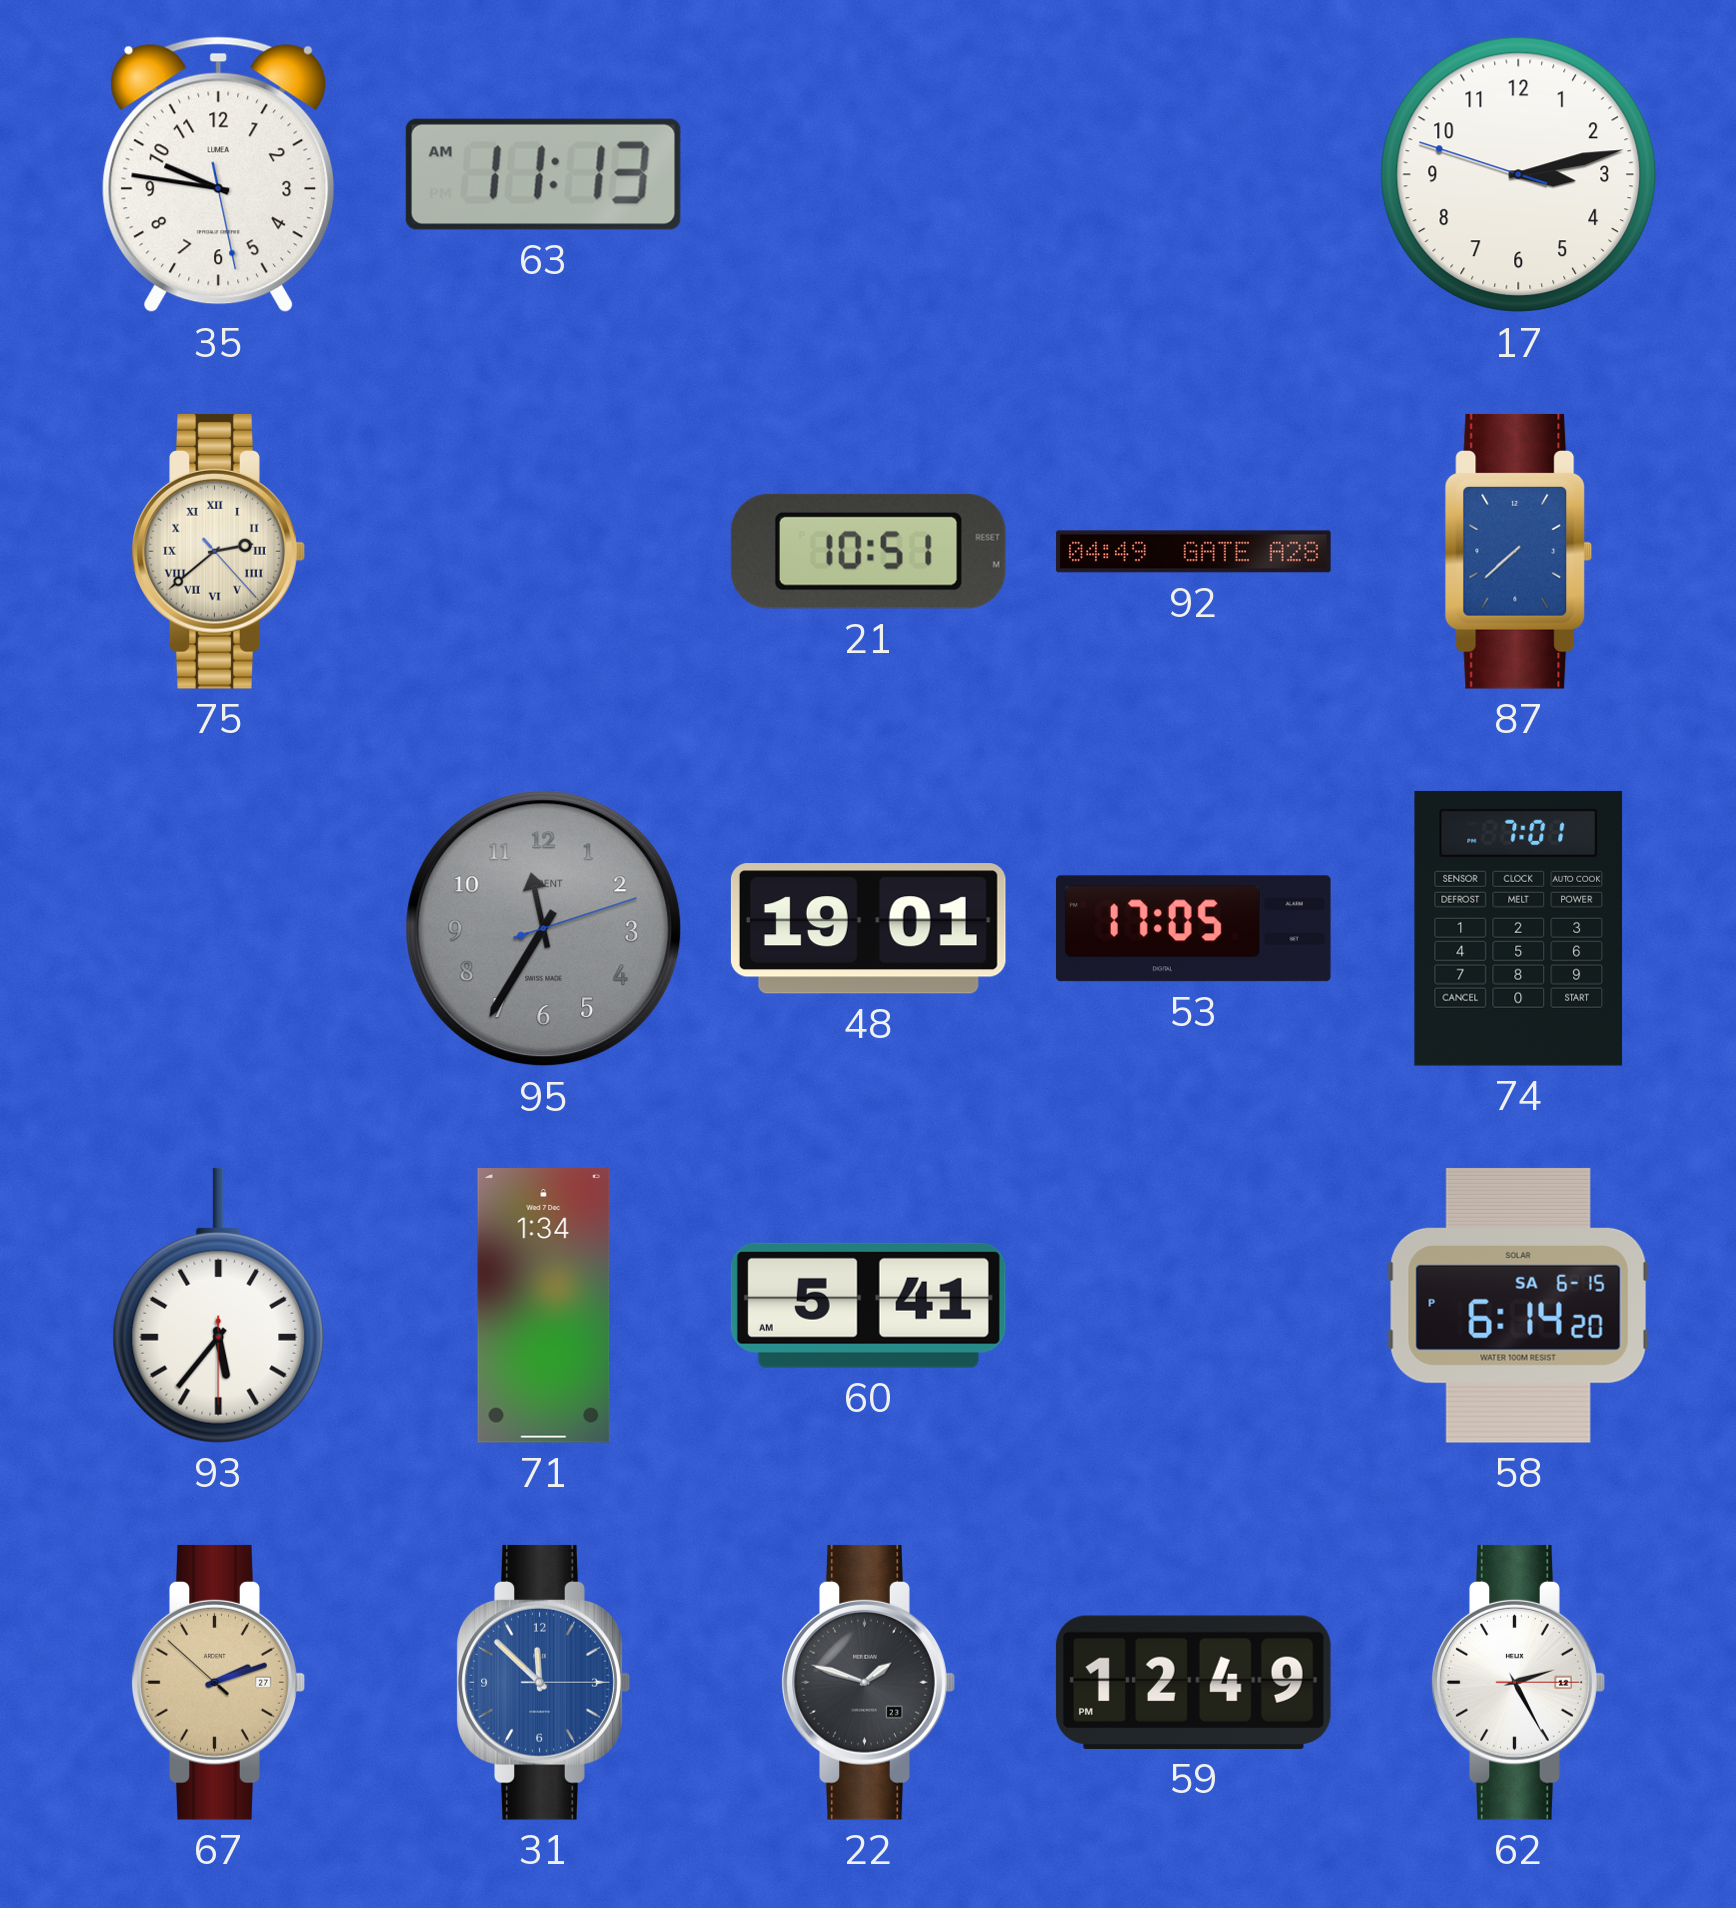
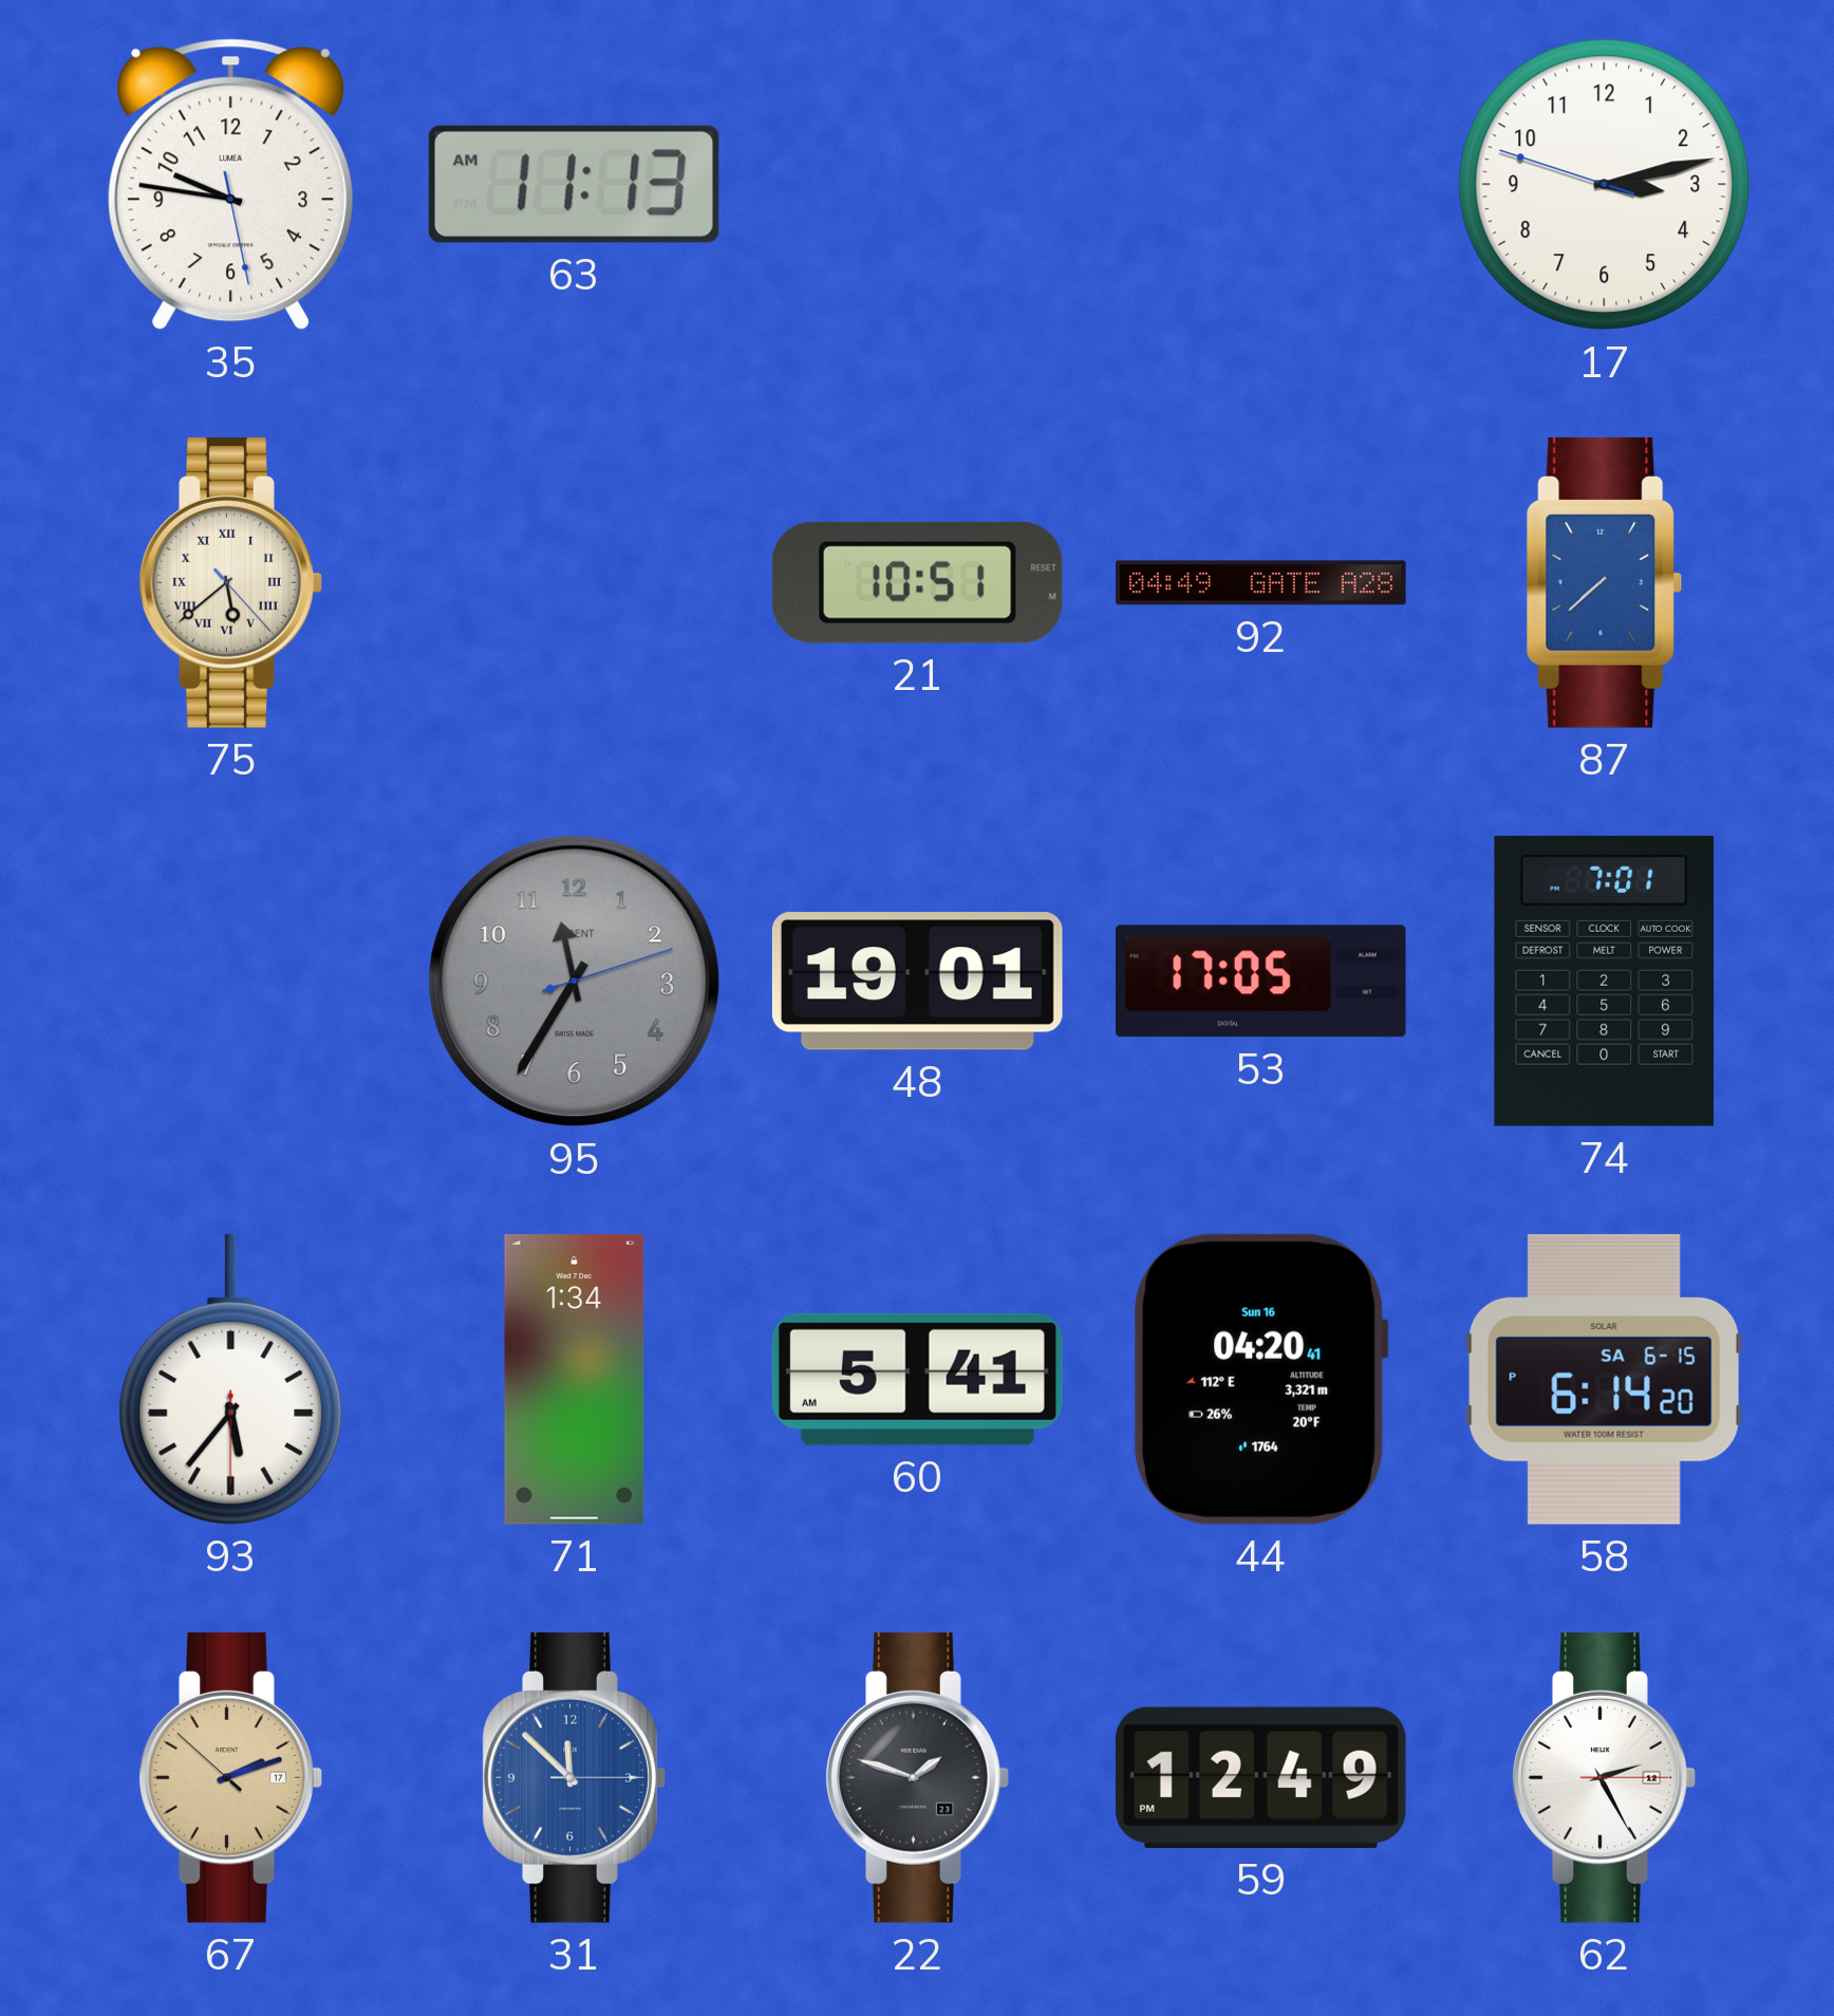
75: 2:38 -> 5:38 (230, 582)
44: none -> 04:20 (1260, 1379)
67 date: 27 -> 17 (230, 1777)
